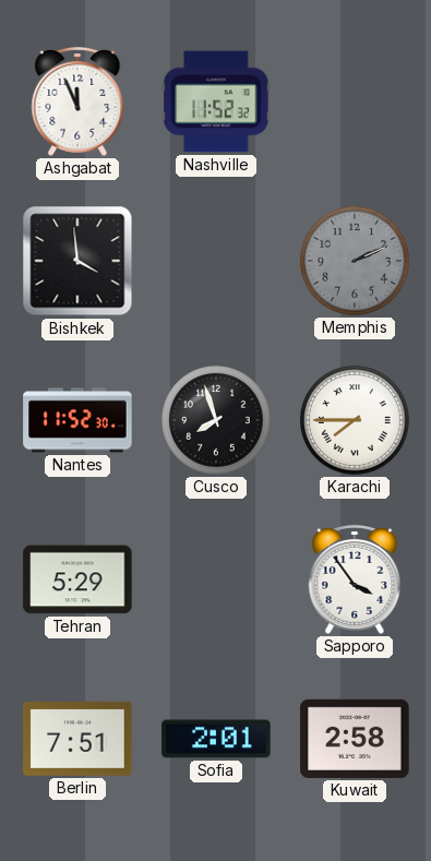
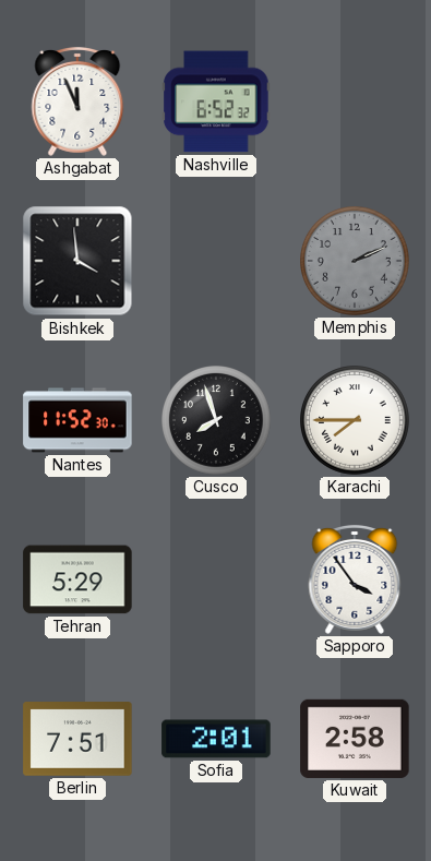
Nashville: 11:52 -> 6:52 (216, 101)
